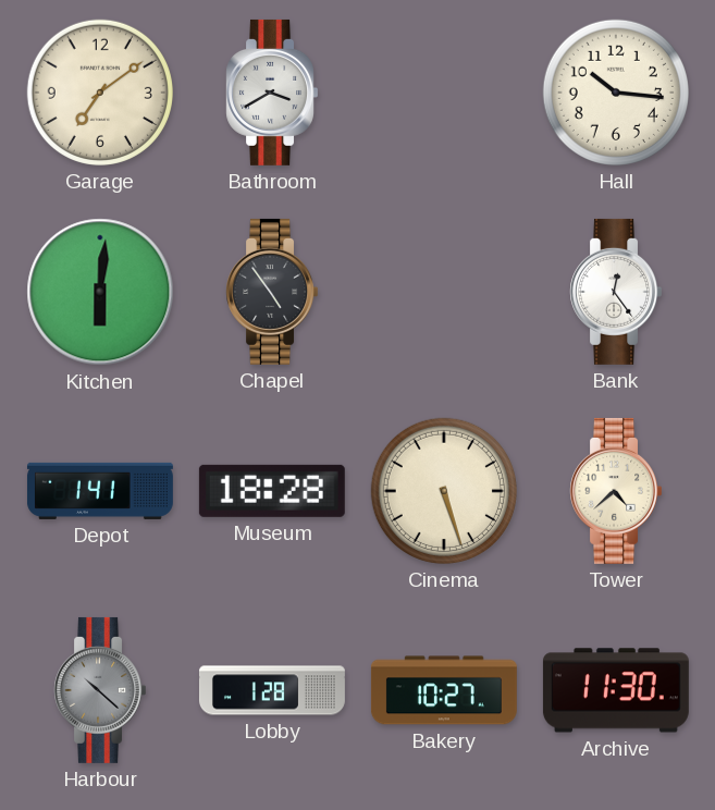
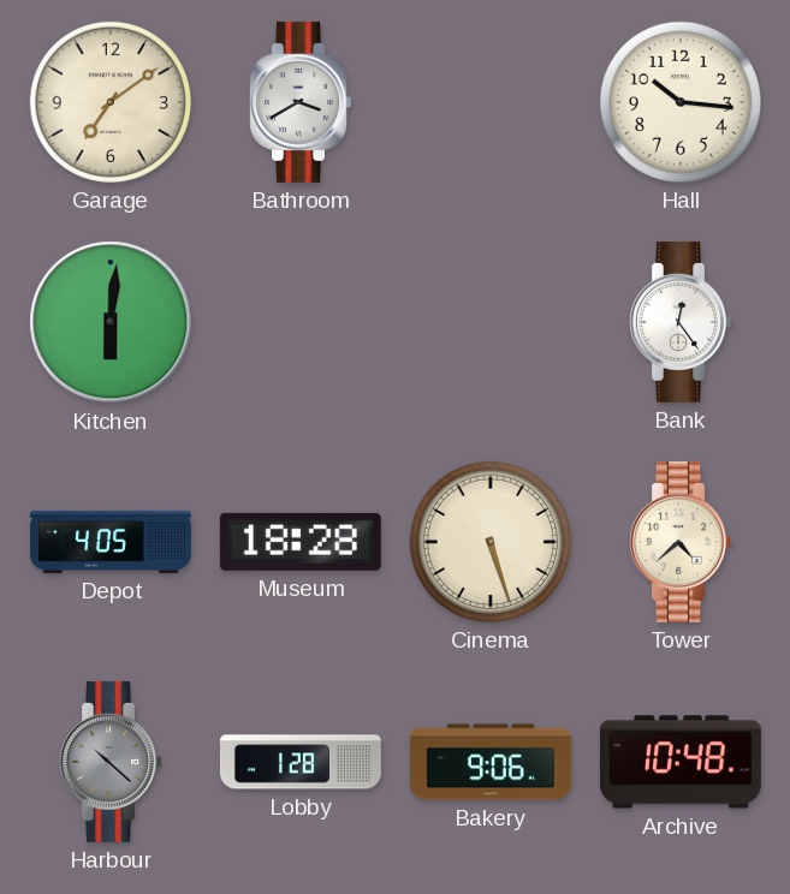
Chapel: 4:54 -> none (271, 292)
Depot: 1:41 -> 4:05 (111, 542)
Bakery: 10:27 -> 9:06 (491, 762)
Archive: 11:30 -> 10:48 (681, 762)
